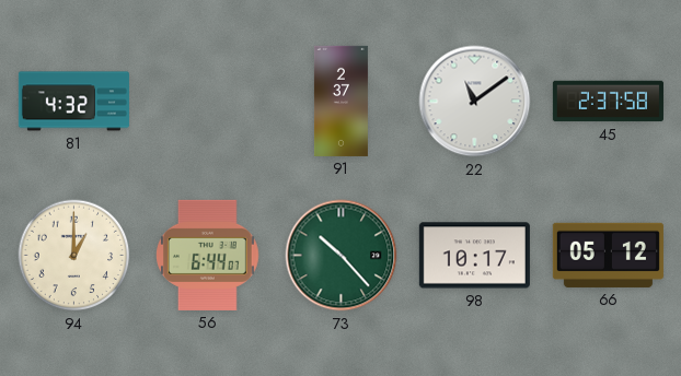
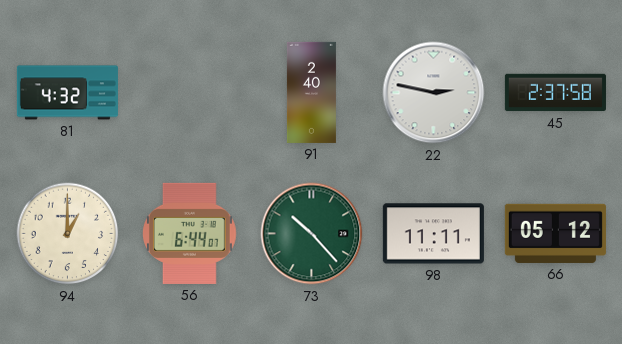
91: 2:37 -> 2:40 (311, 92)
22: 11:09 -> 2:47 (434, 93)
98: 10:17 -> 11:11 (433, 234)
